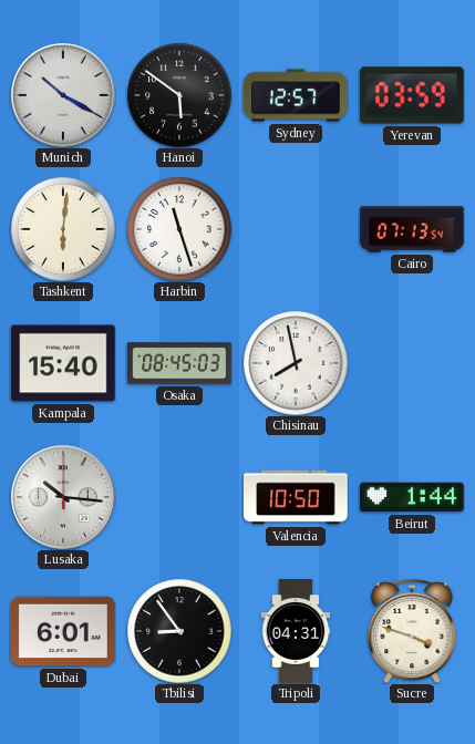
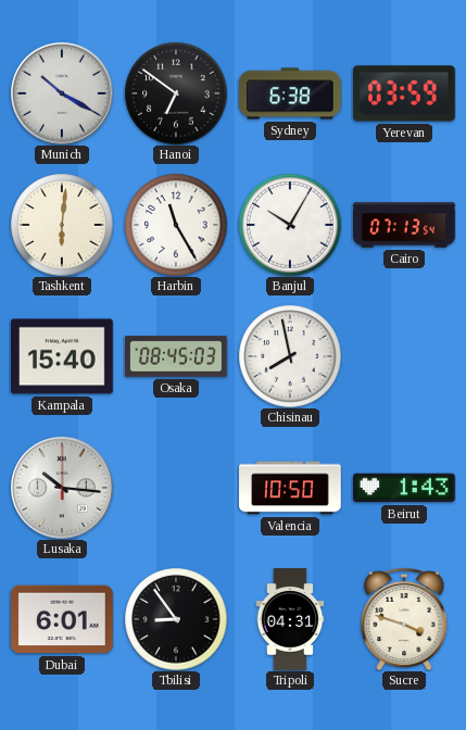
Hanoi: 5:51 -> 6:51 (176, 93)
Sydney: 12:57 -> 6:38 (290, 93)
Harbin: 11:27 -> 11:25 (176, 225)
Banjul: none -> 10:05 (290, 225)
Beirut: 1:44 -> 1:43 (404, 488)
